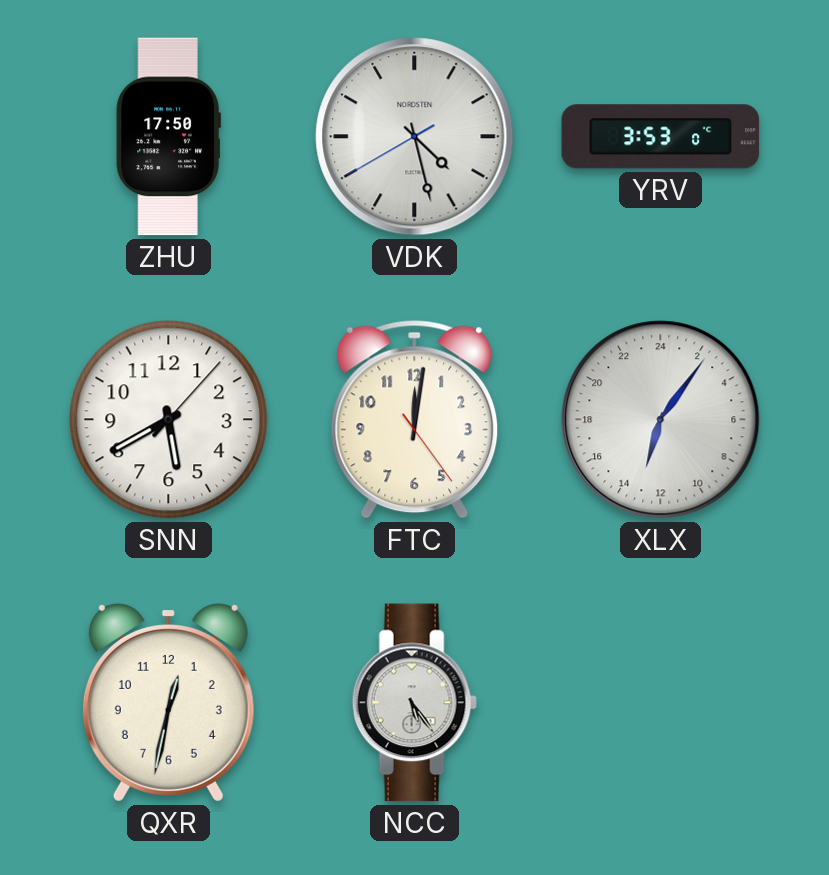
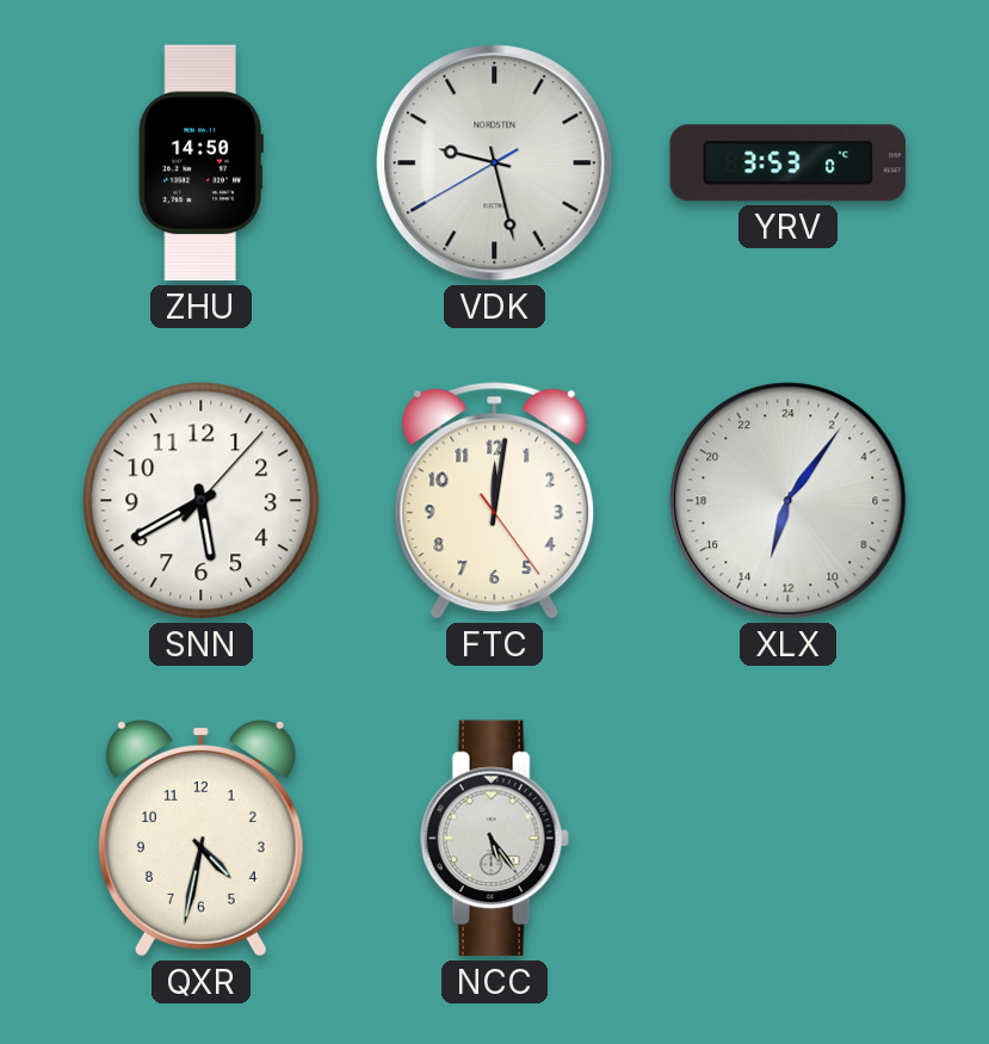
ZHU: 17:50 -> 14:50 (200, 163)
VDK: 4:27 -> 9:27 (495, 163)
QXR: 12:32 -> 4:32 (200, 839)
